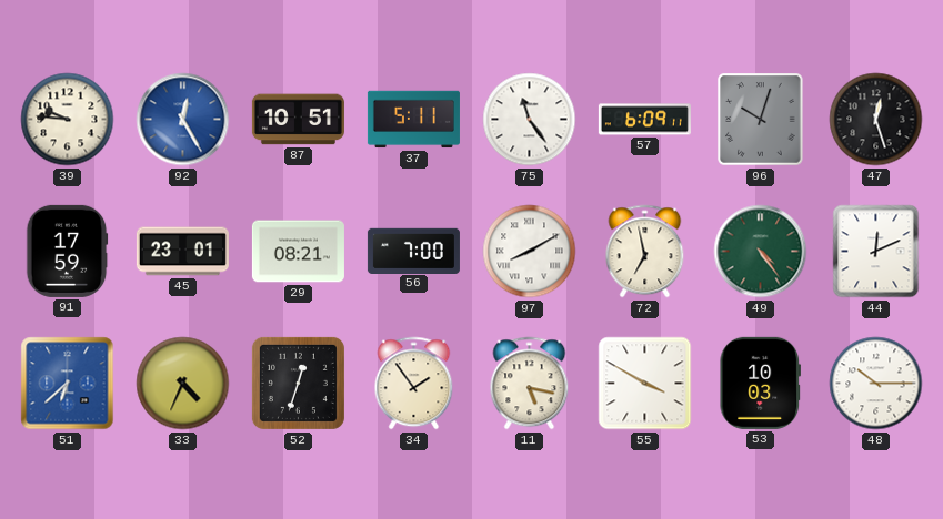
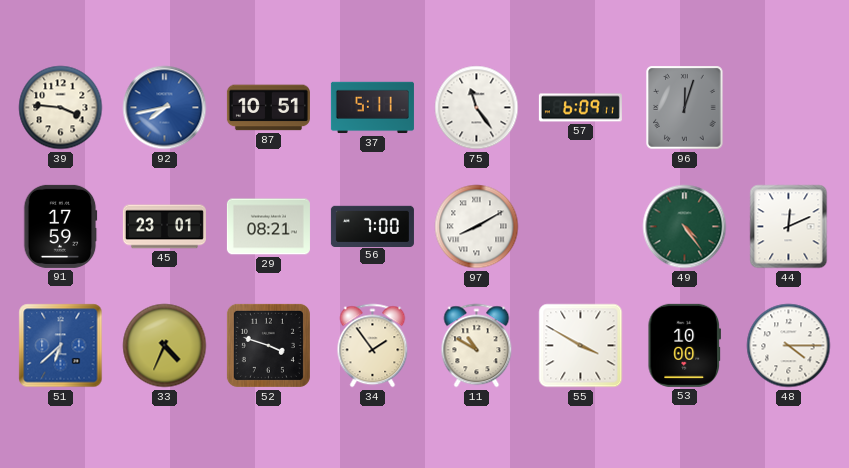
39: 9:46 -> 3:46 (61, 108)
92: 12:25 -> 7:43 (165, 108)
96: 10:03 -> 12:03 (685, 108)
47: 12:27 -> none (876, 120)
72: 6:58 -> none (645, 252)
52: 12:33 -> 3:48 (268, 345)
11: 5:17 -> 10:50 (477, 346)
53: 10:03 -> 10:00 (684, 345)
48: 10:15 -> 4:15 (789, 346)
